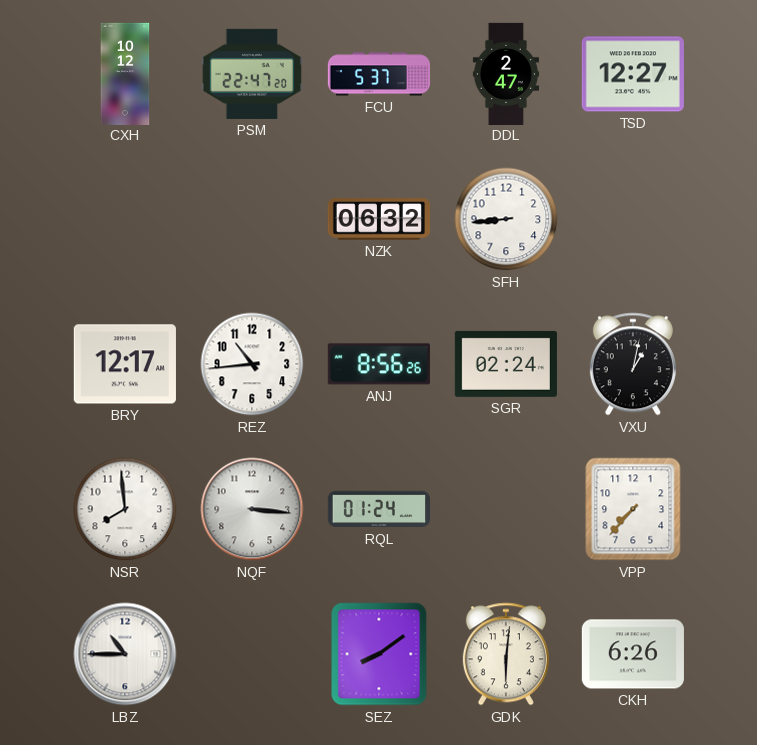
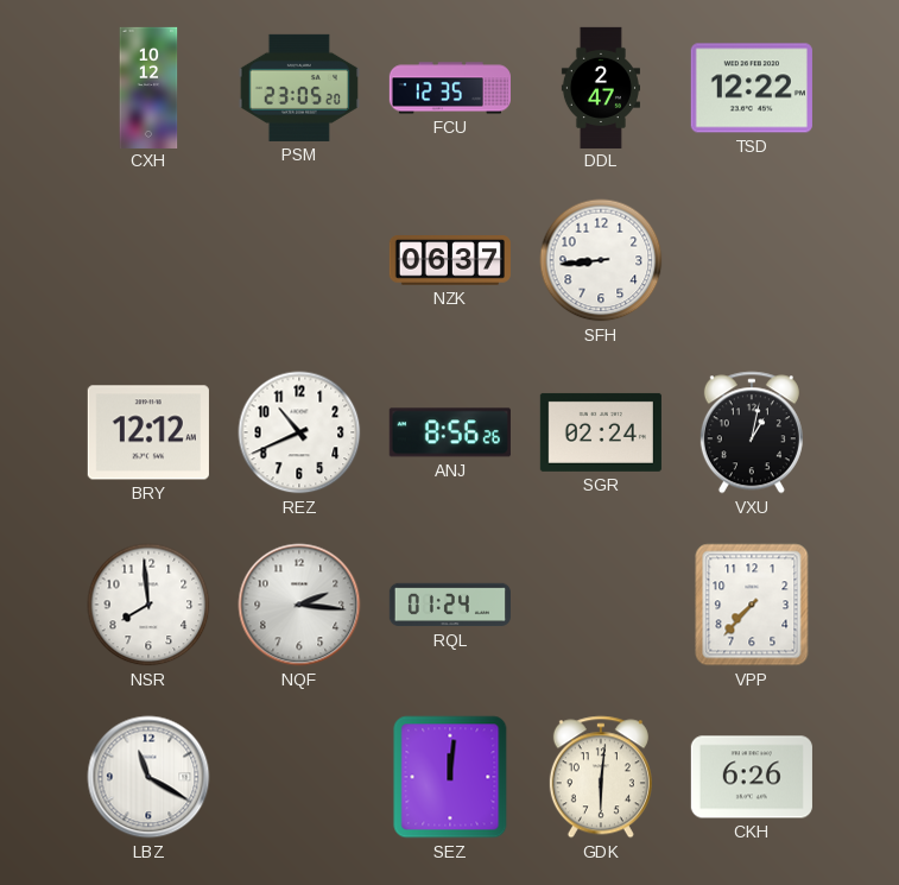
PSM: 22:47 -> 23:05 (299, 88)
FCU: 5:37 -> 12:35 (449, 88)
TSD: 12:27 -> 12:22 (752, 88)
NZK: 06:32 -> 06:37 (450, 260)
BRY: 12:17 -> 12:12 (148, 432)
REZ: 10:44 -> 10:41 (299, 432)
NQF: 3:16 -> 2:16 (299, 605)
LBZ: 10:45 -> 11:20 (148, 777)
SEZ: 8:09 -> 12:01 (450, 777)
